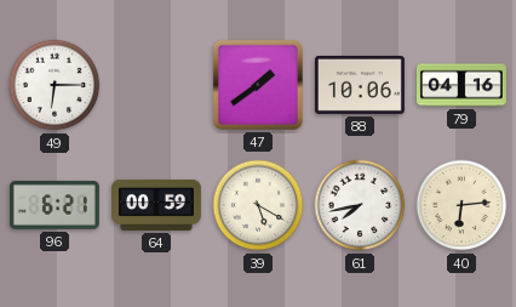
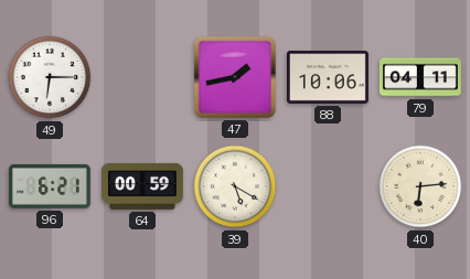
47: 1:39 -> 1:43 (235, 77)
79: 04:16 -> 04:11 (420, 77)
61: 7:43 -> none (360, 205)
